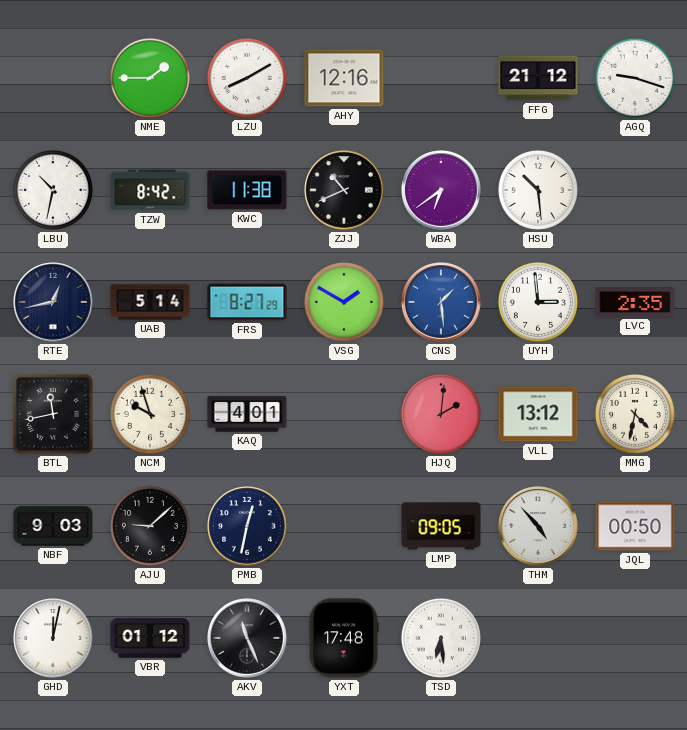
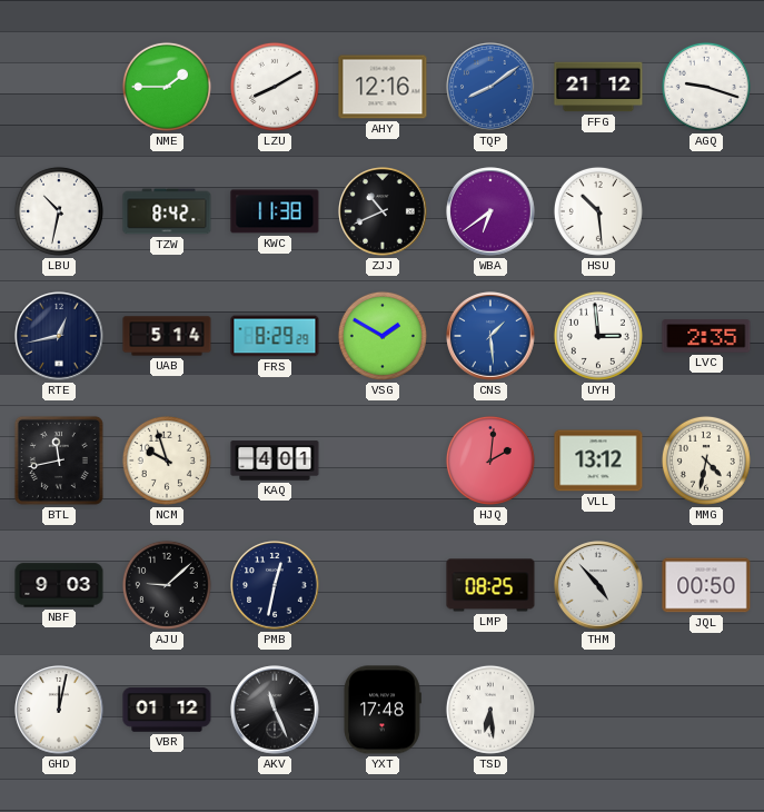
TQP: none -> 8:09 (490, 87)
FRS: 8:27 -> 8:29 (275, 336)
LMP: 09:05 -> 08:25 (490, 585)
